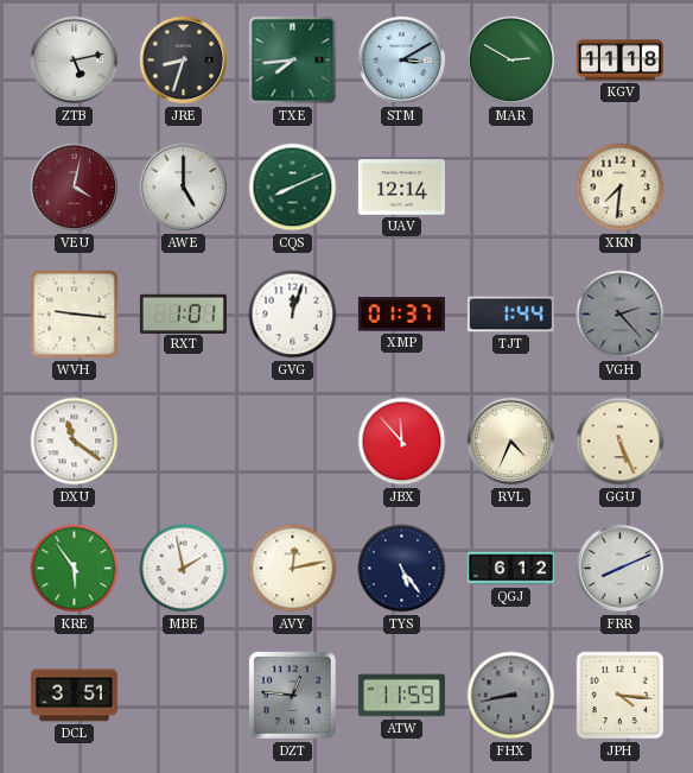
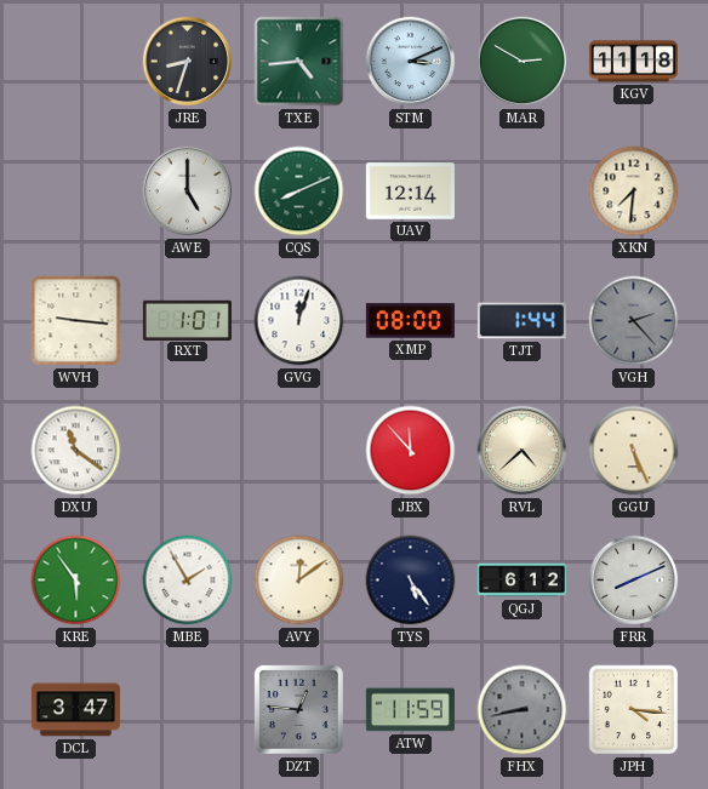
ZTB: 5:13 -> none (75, 61)
TXE: 7:44 -> 4:44 (299, 62)
STM: 3:10 -> 3:11 (411, 62)
VEU: 4:02 -> none (75, 188)
XMP: 01:37 -> 08:00 (410, 321)
RVL: 4:34 -> 4:38 (523, 451)
MBE: 1:58 -> 1:55 (188, 581)
AVY: 12:13 -> 12:09 (299, 581)
DCL: 3:51 -> 3:47 (75, 710)
